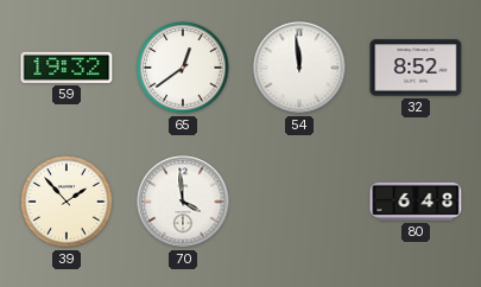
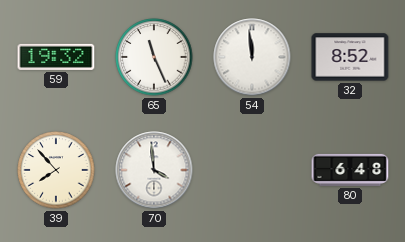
65: 12:39 -> 11:26 (154, 57)
39: 1:53 -> 7:53 (56, 170)
